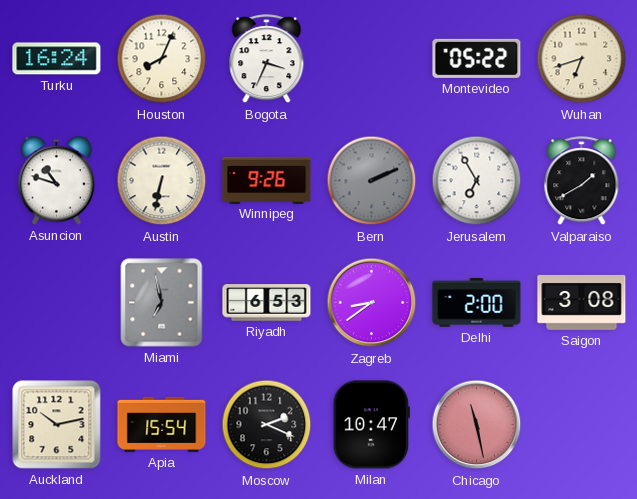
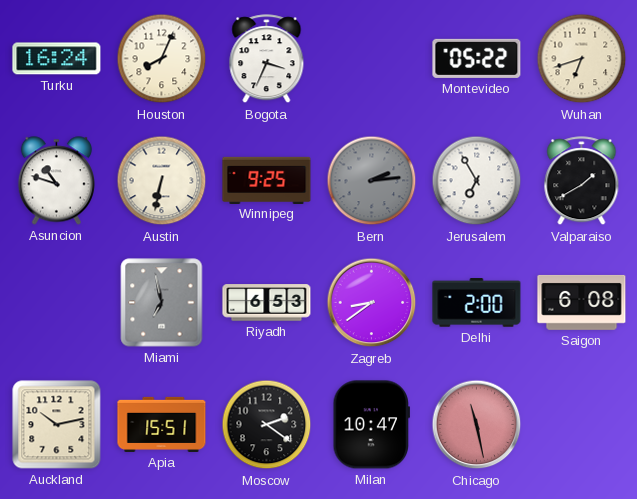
Winnipeg: 9:26 -> 9:25 (267, 180)
Bern: 2:11 -> 2:14 (372, 181)
Saigon: 3:08 -> 6:08 (582, 302)
Apia: 15:54 -> 15:51 (162, 424)
Moscow: 2:19 -> 2:21 (267, 425)
